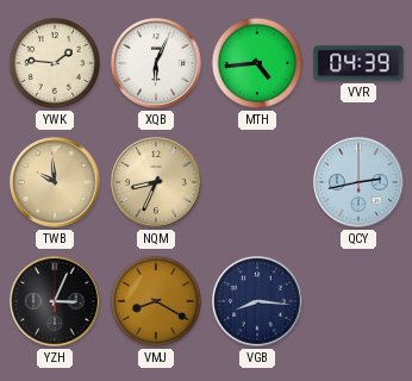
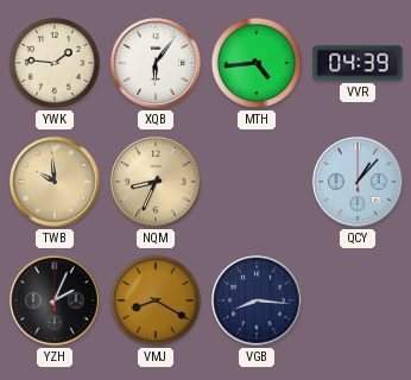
XQB: 6:04 -> 6:06 (157, 64)
QCY: 2:43 -> 1:07 (359, 183)
YZH: 3:04 -> 2:04 (56, 302)
